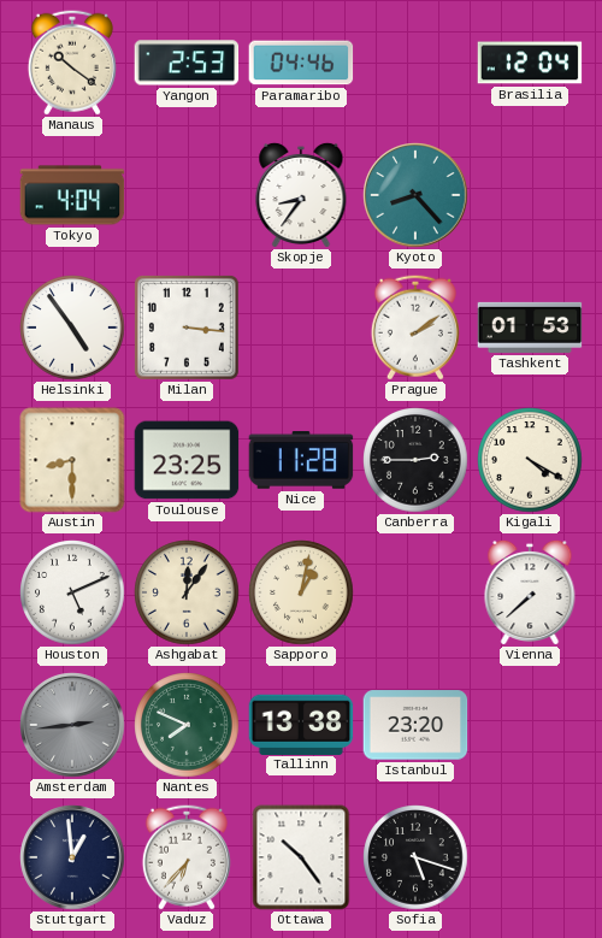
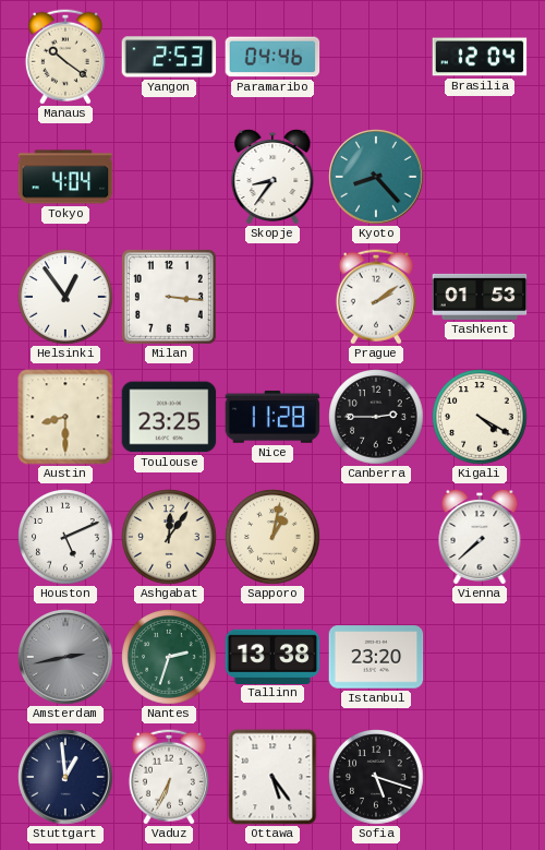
Helsinki: 4:54 -> 12:54 (65, 297)
Amsterdam: 2:44 -> 2:43 (65, 657)
Nantes: 7:49 -> 2:33 (169, 657)
Vaduz: 6:37 -> 6:34 (169, 777)
Ottawa: 10:24 -> 5:24 (272, 777)
